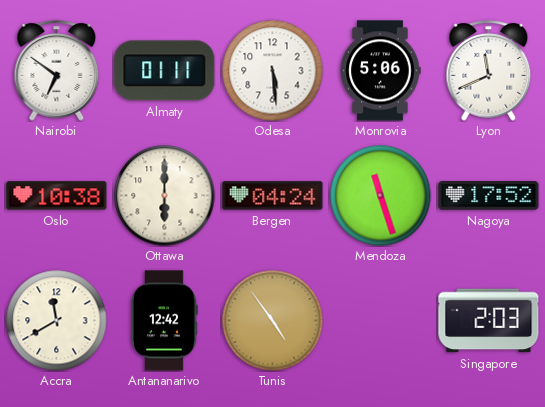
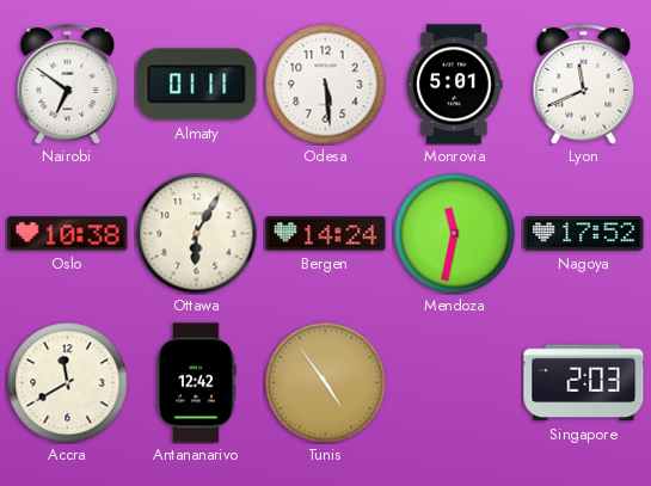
Monrovia: 5:06 -> 5:01 (454, 85)
Ottawa: 6:00 -> 6:05 (197, 234)
Bergen: 04:24 -> 14:24 (326, 234)
Mendoza: 11:27 -> 11:32 (455, 234)
